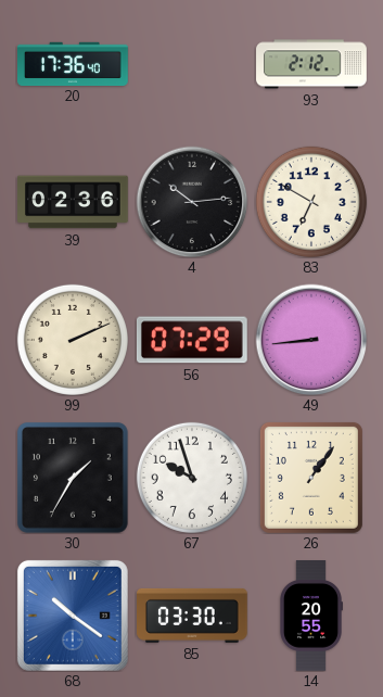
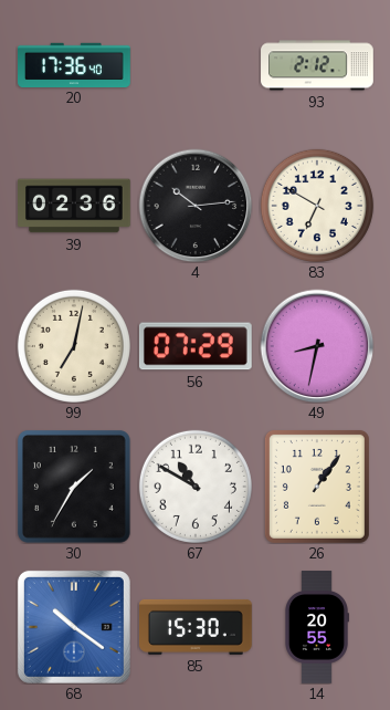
99: 2:11 -> 7:02 (74, 346)
49: 8:44 -> 8:32 (317, 346)
67: 9:57 -> 10:50 (196, 487)
85: 03:30 -> 15:30 (197, 627)
